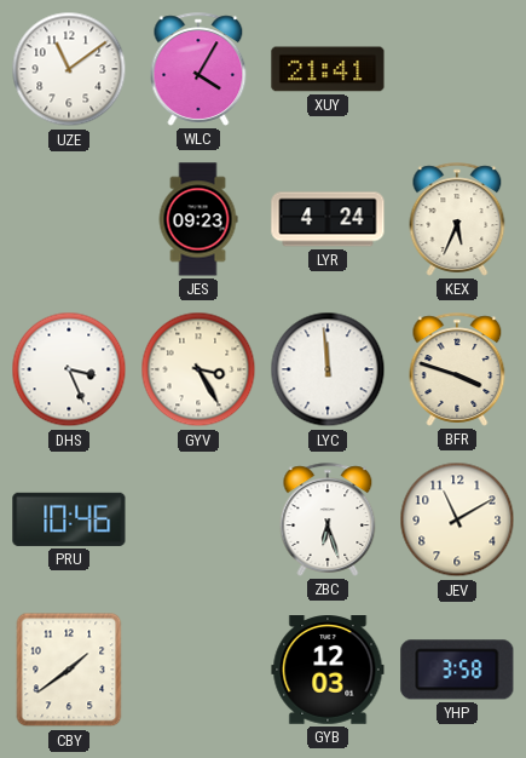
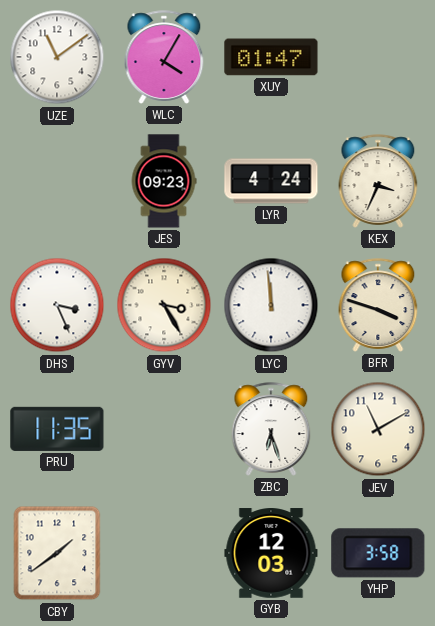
XUY: 21:41 -> 01:47 (271, 57)
KEX: 5:34 -> 3:34 (378, 181)
PRU: 10:46 -> 11:35 (57, 429)
